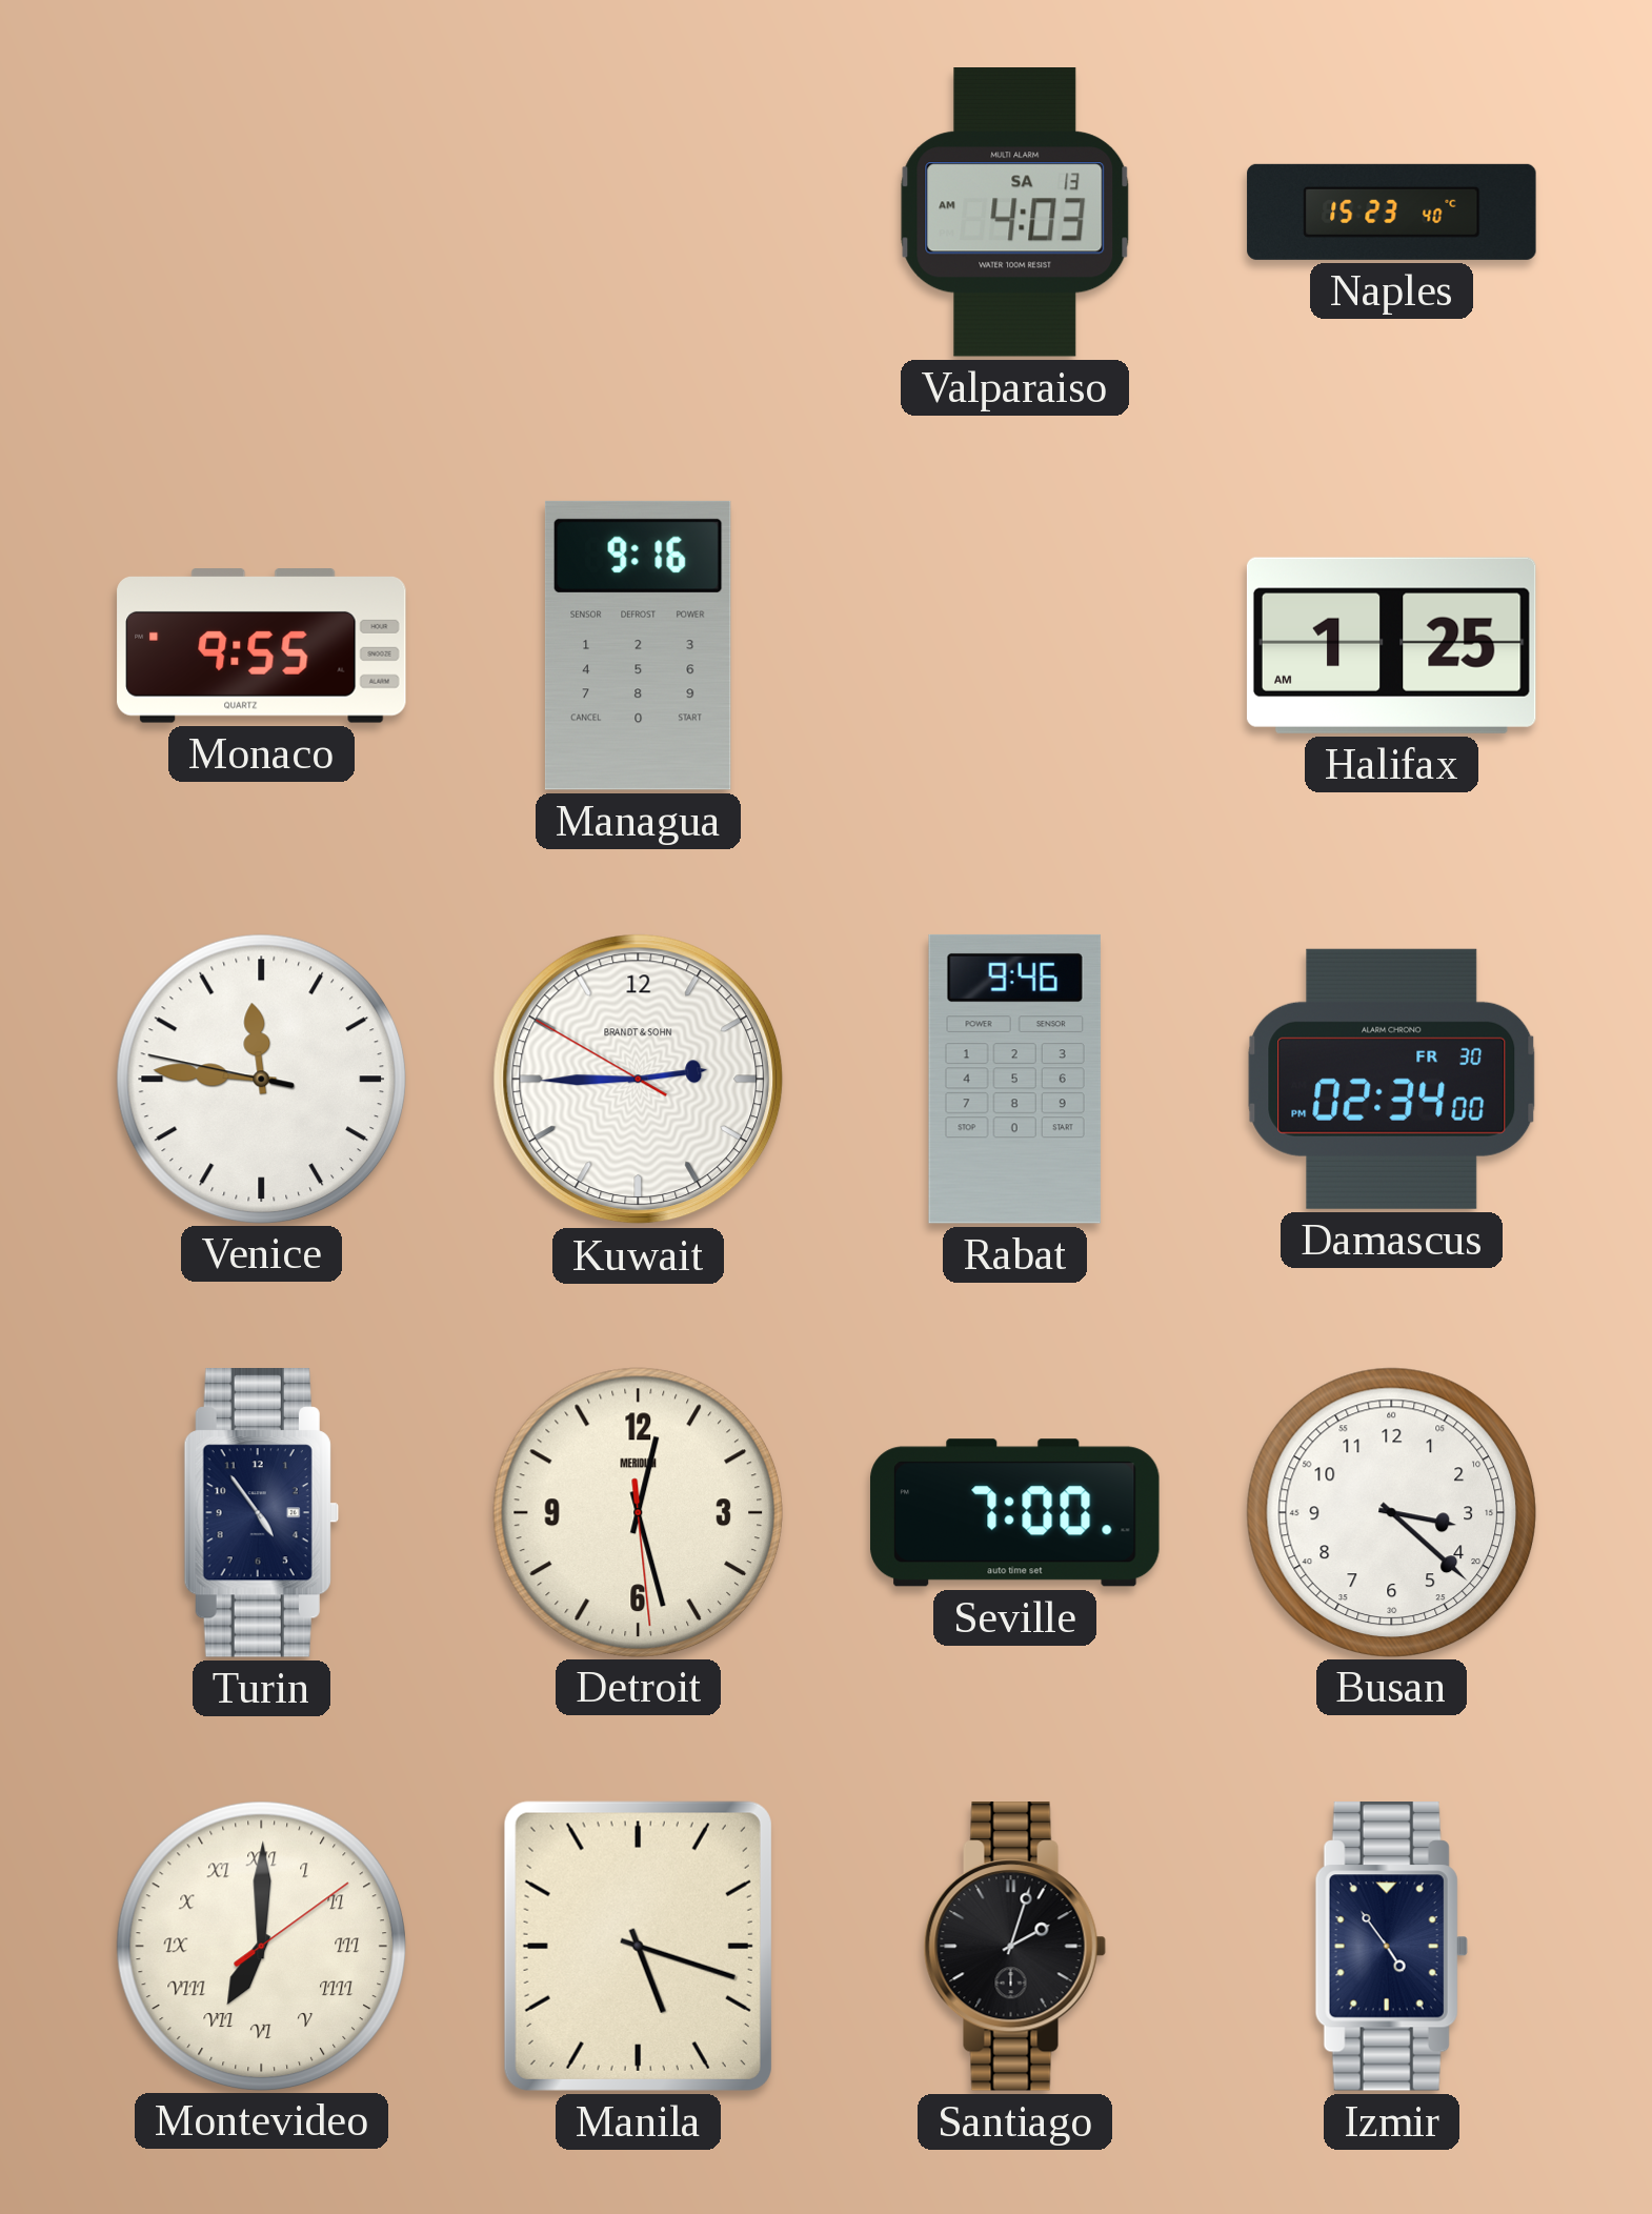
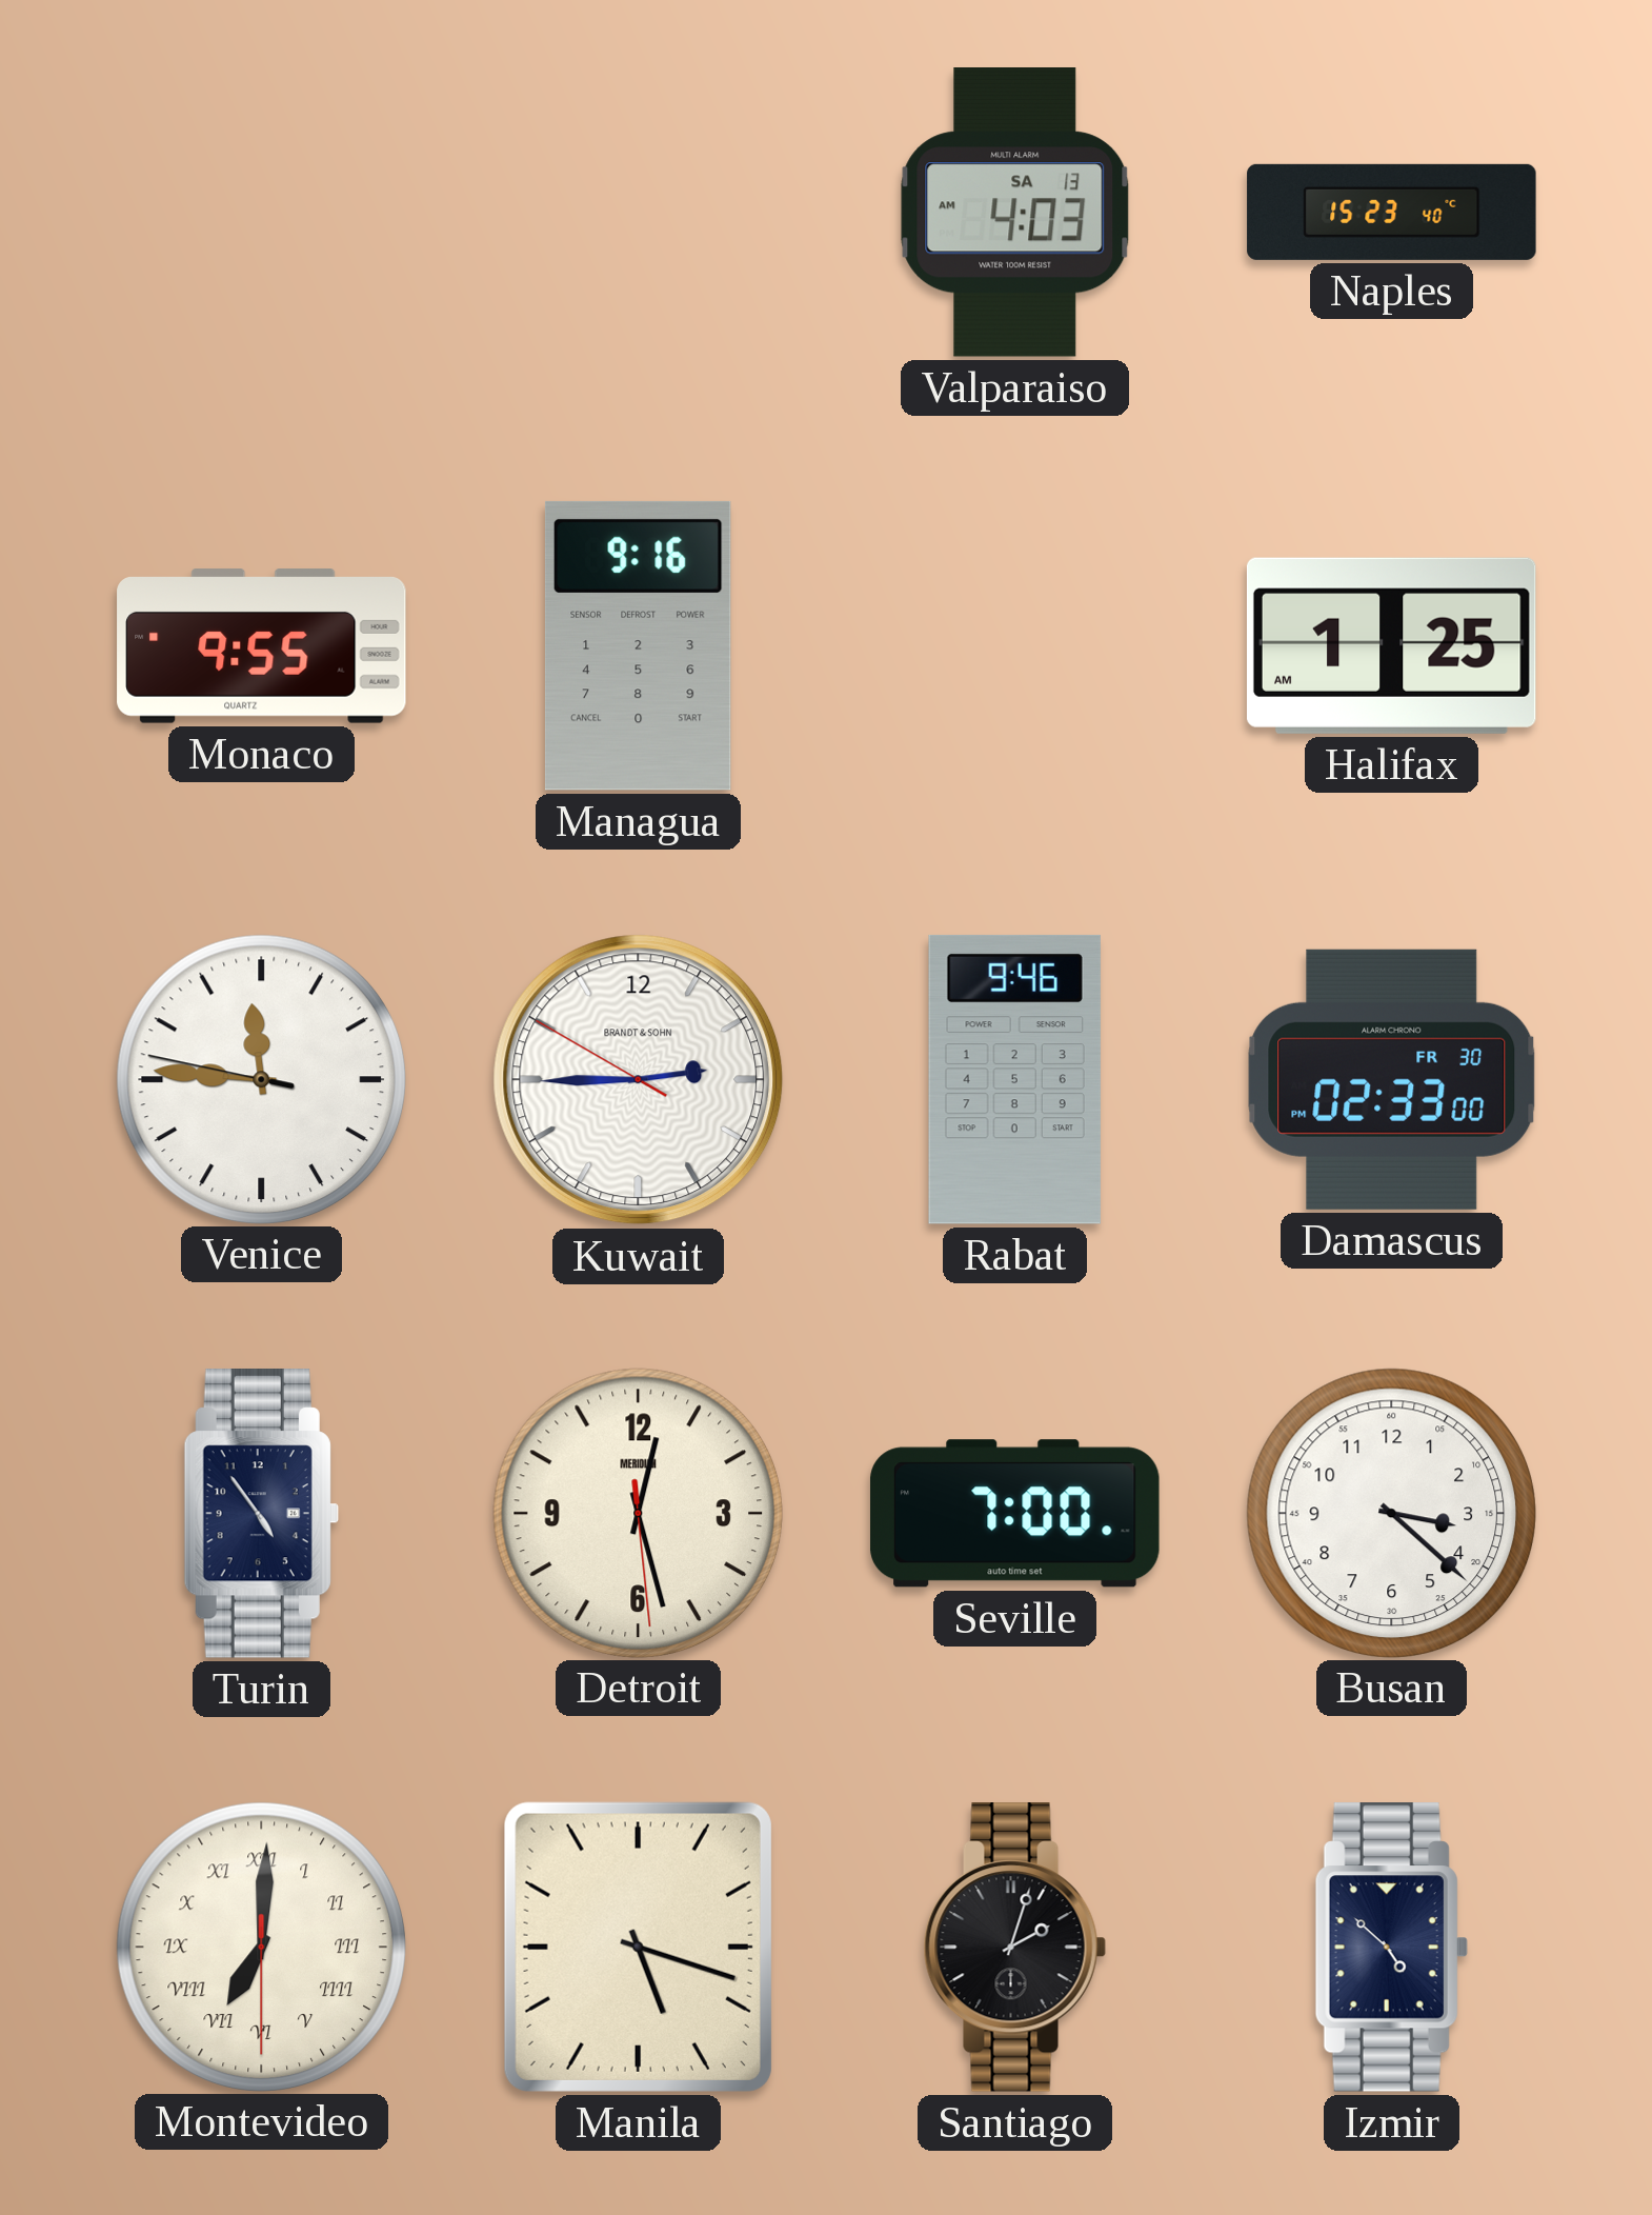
Damascus: 02:34 -> 02:33 (1392, 1079)
Montevideo: 7:00:09 -> 7:00:30 (261, 1947)
Izmir: 4:54 -> 4:52 (1391, 1948)
